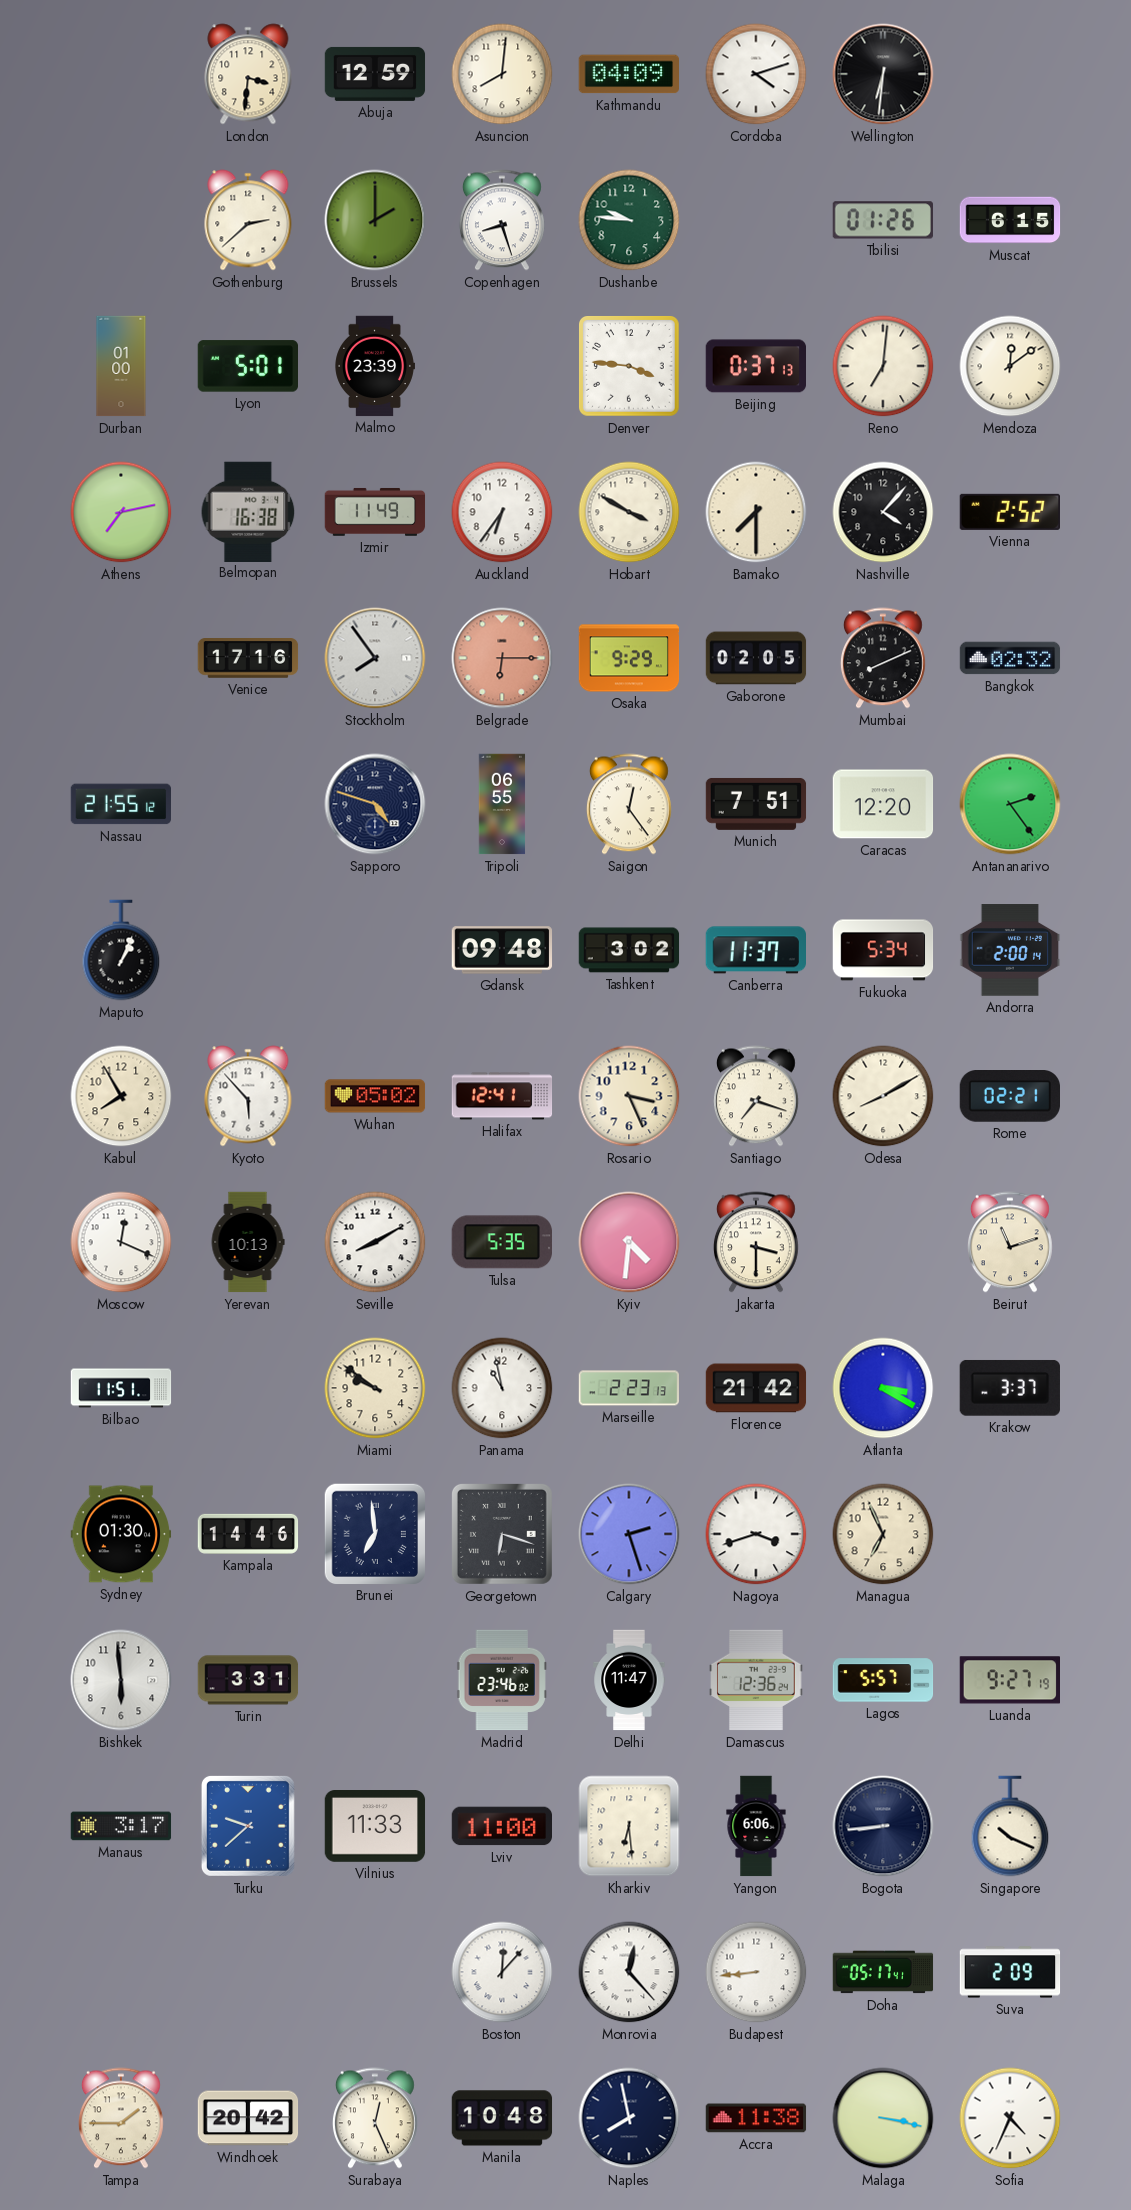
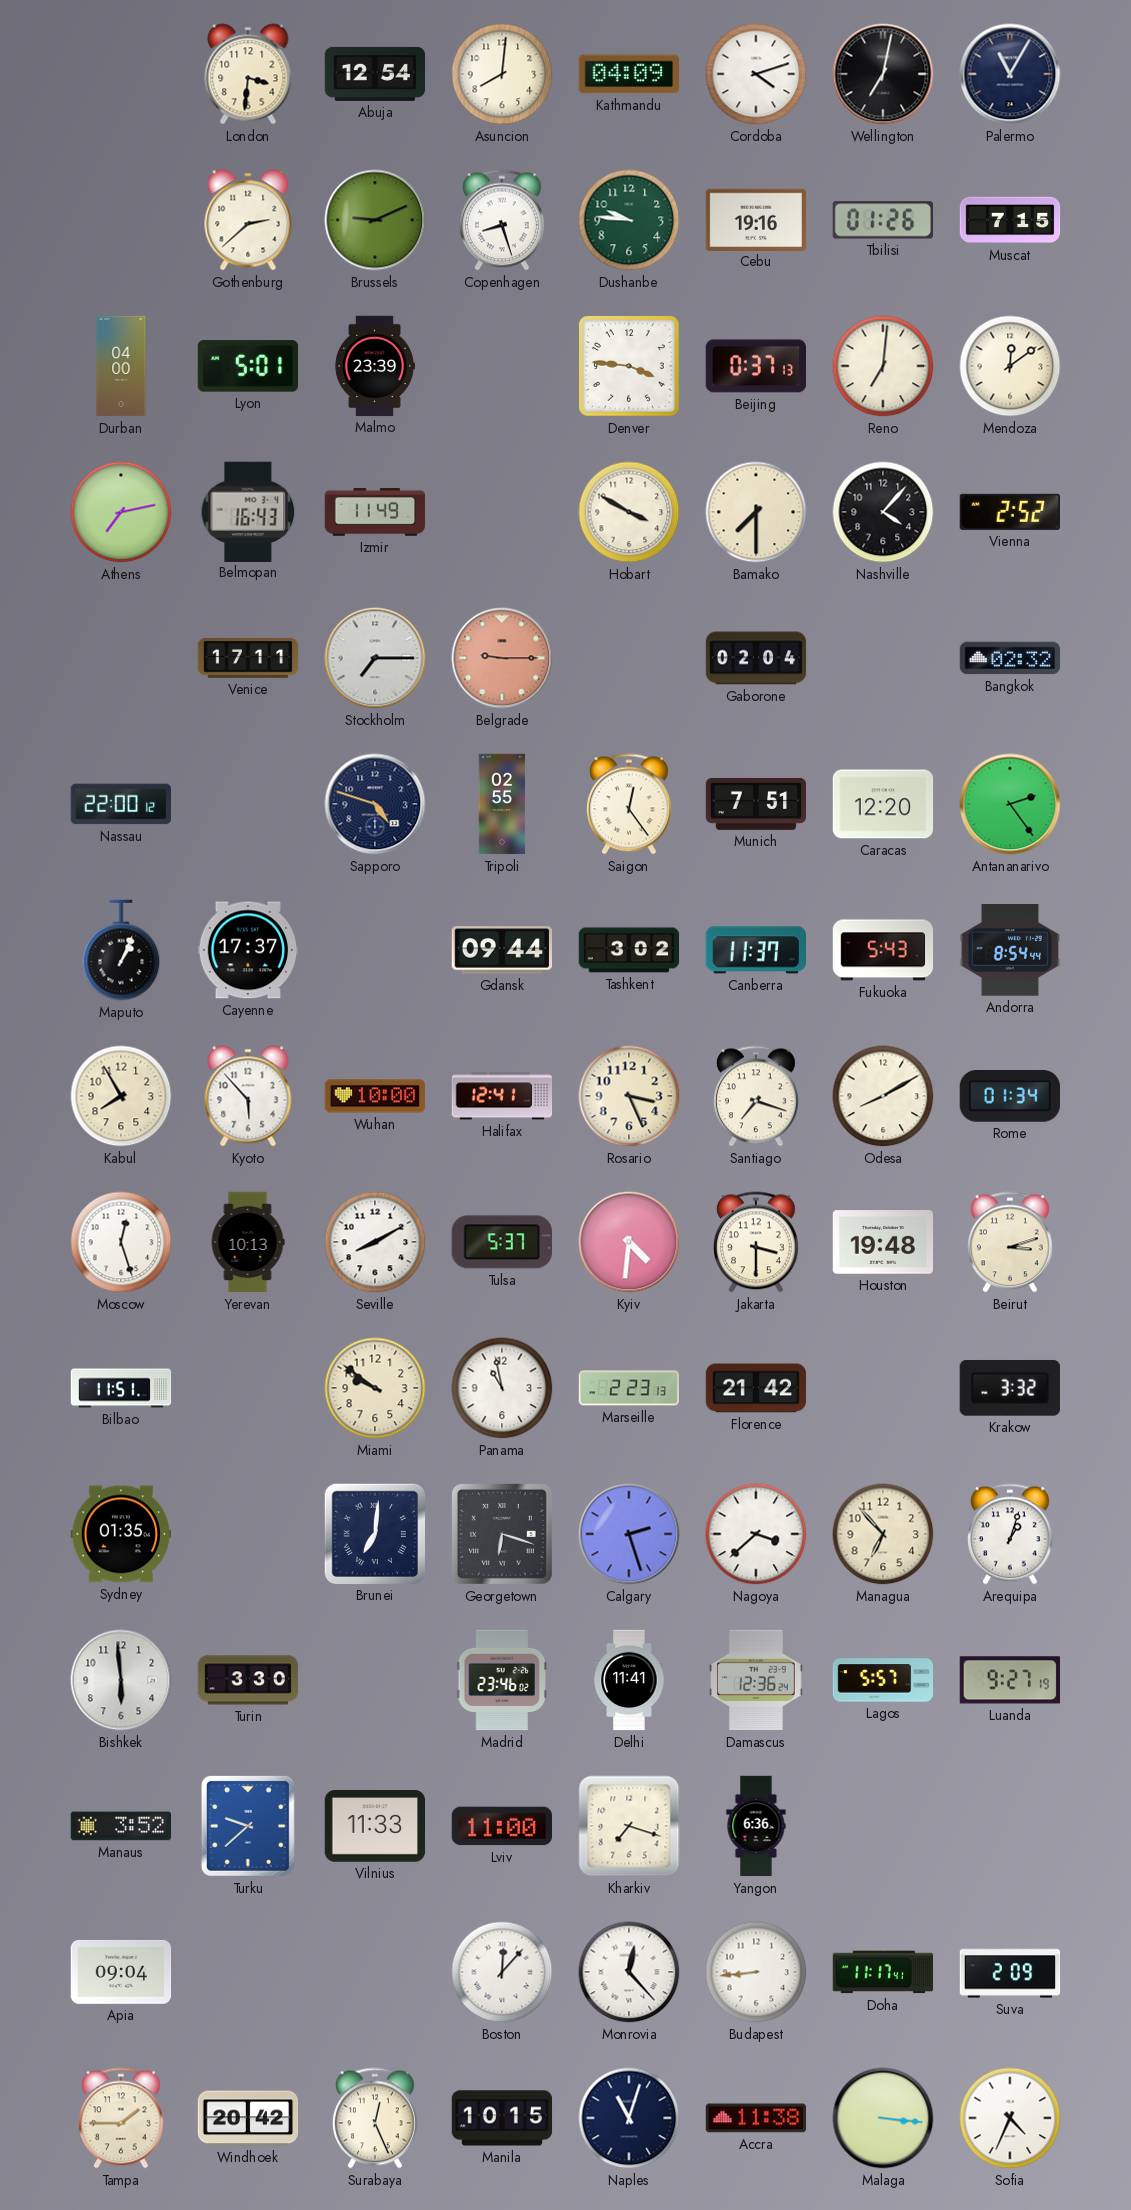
Abuja: 12:59 -> 12:54 (375, 74)
Wellington: 6:31 -> 7:02 (883, 74)
Palermo: none -> 11:05 (1010, 74)
Brussels: 2:00 -> 9:11 (375, 220)
Cebu: none -> 19:16 (756, 219)
Muscat: 6:15 -> 7:15 (1010, 220)
Durban: 01:00 -> 04:00 (121, 366)
Belmopan: 16:38 -> 16:43 (248, 511)
Auckland: 6:36 -> none (502, 512)
Venice: 17:16 -> 17:11 (248, 659)
Stockholm: 7:54 -> 7:15 (375, 658)
Belgrade: 6:15 -> 9:15 (502, 658)
Osaka: 9:29 -> none (629, 658)
Gaborone: 02:05 -> 02:04 (756, 658)
Mumbai: 8:11 -> none (883, 658)
Nassau: 21:55 -> 22:00 (120, 804)
Tripoli: 06:55 -> 02:55 (502, 804)
Cayenne: none -> 17:37 (248, 950)
Gdansk: 09:48 -> 09:44 (502, 950)
Fukuoka: 5:34 -> 5:43 (883, 950)
Andorra: 2:00 -> 8:54 (1010, 950)
Wuhan: 05:02 -> 10:00 (375, 1096)
Rome: 02:21 -> 01:34 (1009, 1097)
Moscow: 12:19 -> 12:27 (121, 1242)
Tulsa: 5:35 -> 5:37 (502, 1242)
Houston: none -> 19:48 (883, 1242)
Beirut: 11:12 -> 3:12 (1010, 1242)
Atlanta: 3:20 -> none (883, 1388)
Krakow: 3:37 -> 3:32 (1010, 1388)
Sydney: 01:30 -> 01:35 (121, 1534)
Kampala: 14:46 -> none (248, 1534)
Brunei: 6:59 -> 7:01 (374, 1533)
Nagoya: 3:42 -> 3:38 (756, 1534)
Managua: 6:56 -> 6:53 (883, 1534)
Arequipa: none -> 1:03 (1010, 1534)
Turin: 3:31 -> 3:30 (248, 1680)
Delhi: 11:47 -> 11:41 (629, 1680)
Manaus: 3:17 -> 3:52 (121, 1826)
Kharkiv: 6:29 -> 7:18 (629, 1826)
Yangon: 6:06 -> 6:36 (756, 1826)
Bogota: 8:44 -> none (883, 1826)
Singapore: 10:19 -> none (1010, 1826)
Apia: none -> 09:04 (121, 1972)
Doha: 05:17 -> 11:17 (883, 1972)
Manila: 10:48 -> 10:15 (502, 2118)
Naples: 7:58 -> 11:03 (629, 2118)
Malaga: 3:17 -> 3:16 (883, 2118)
